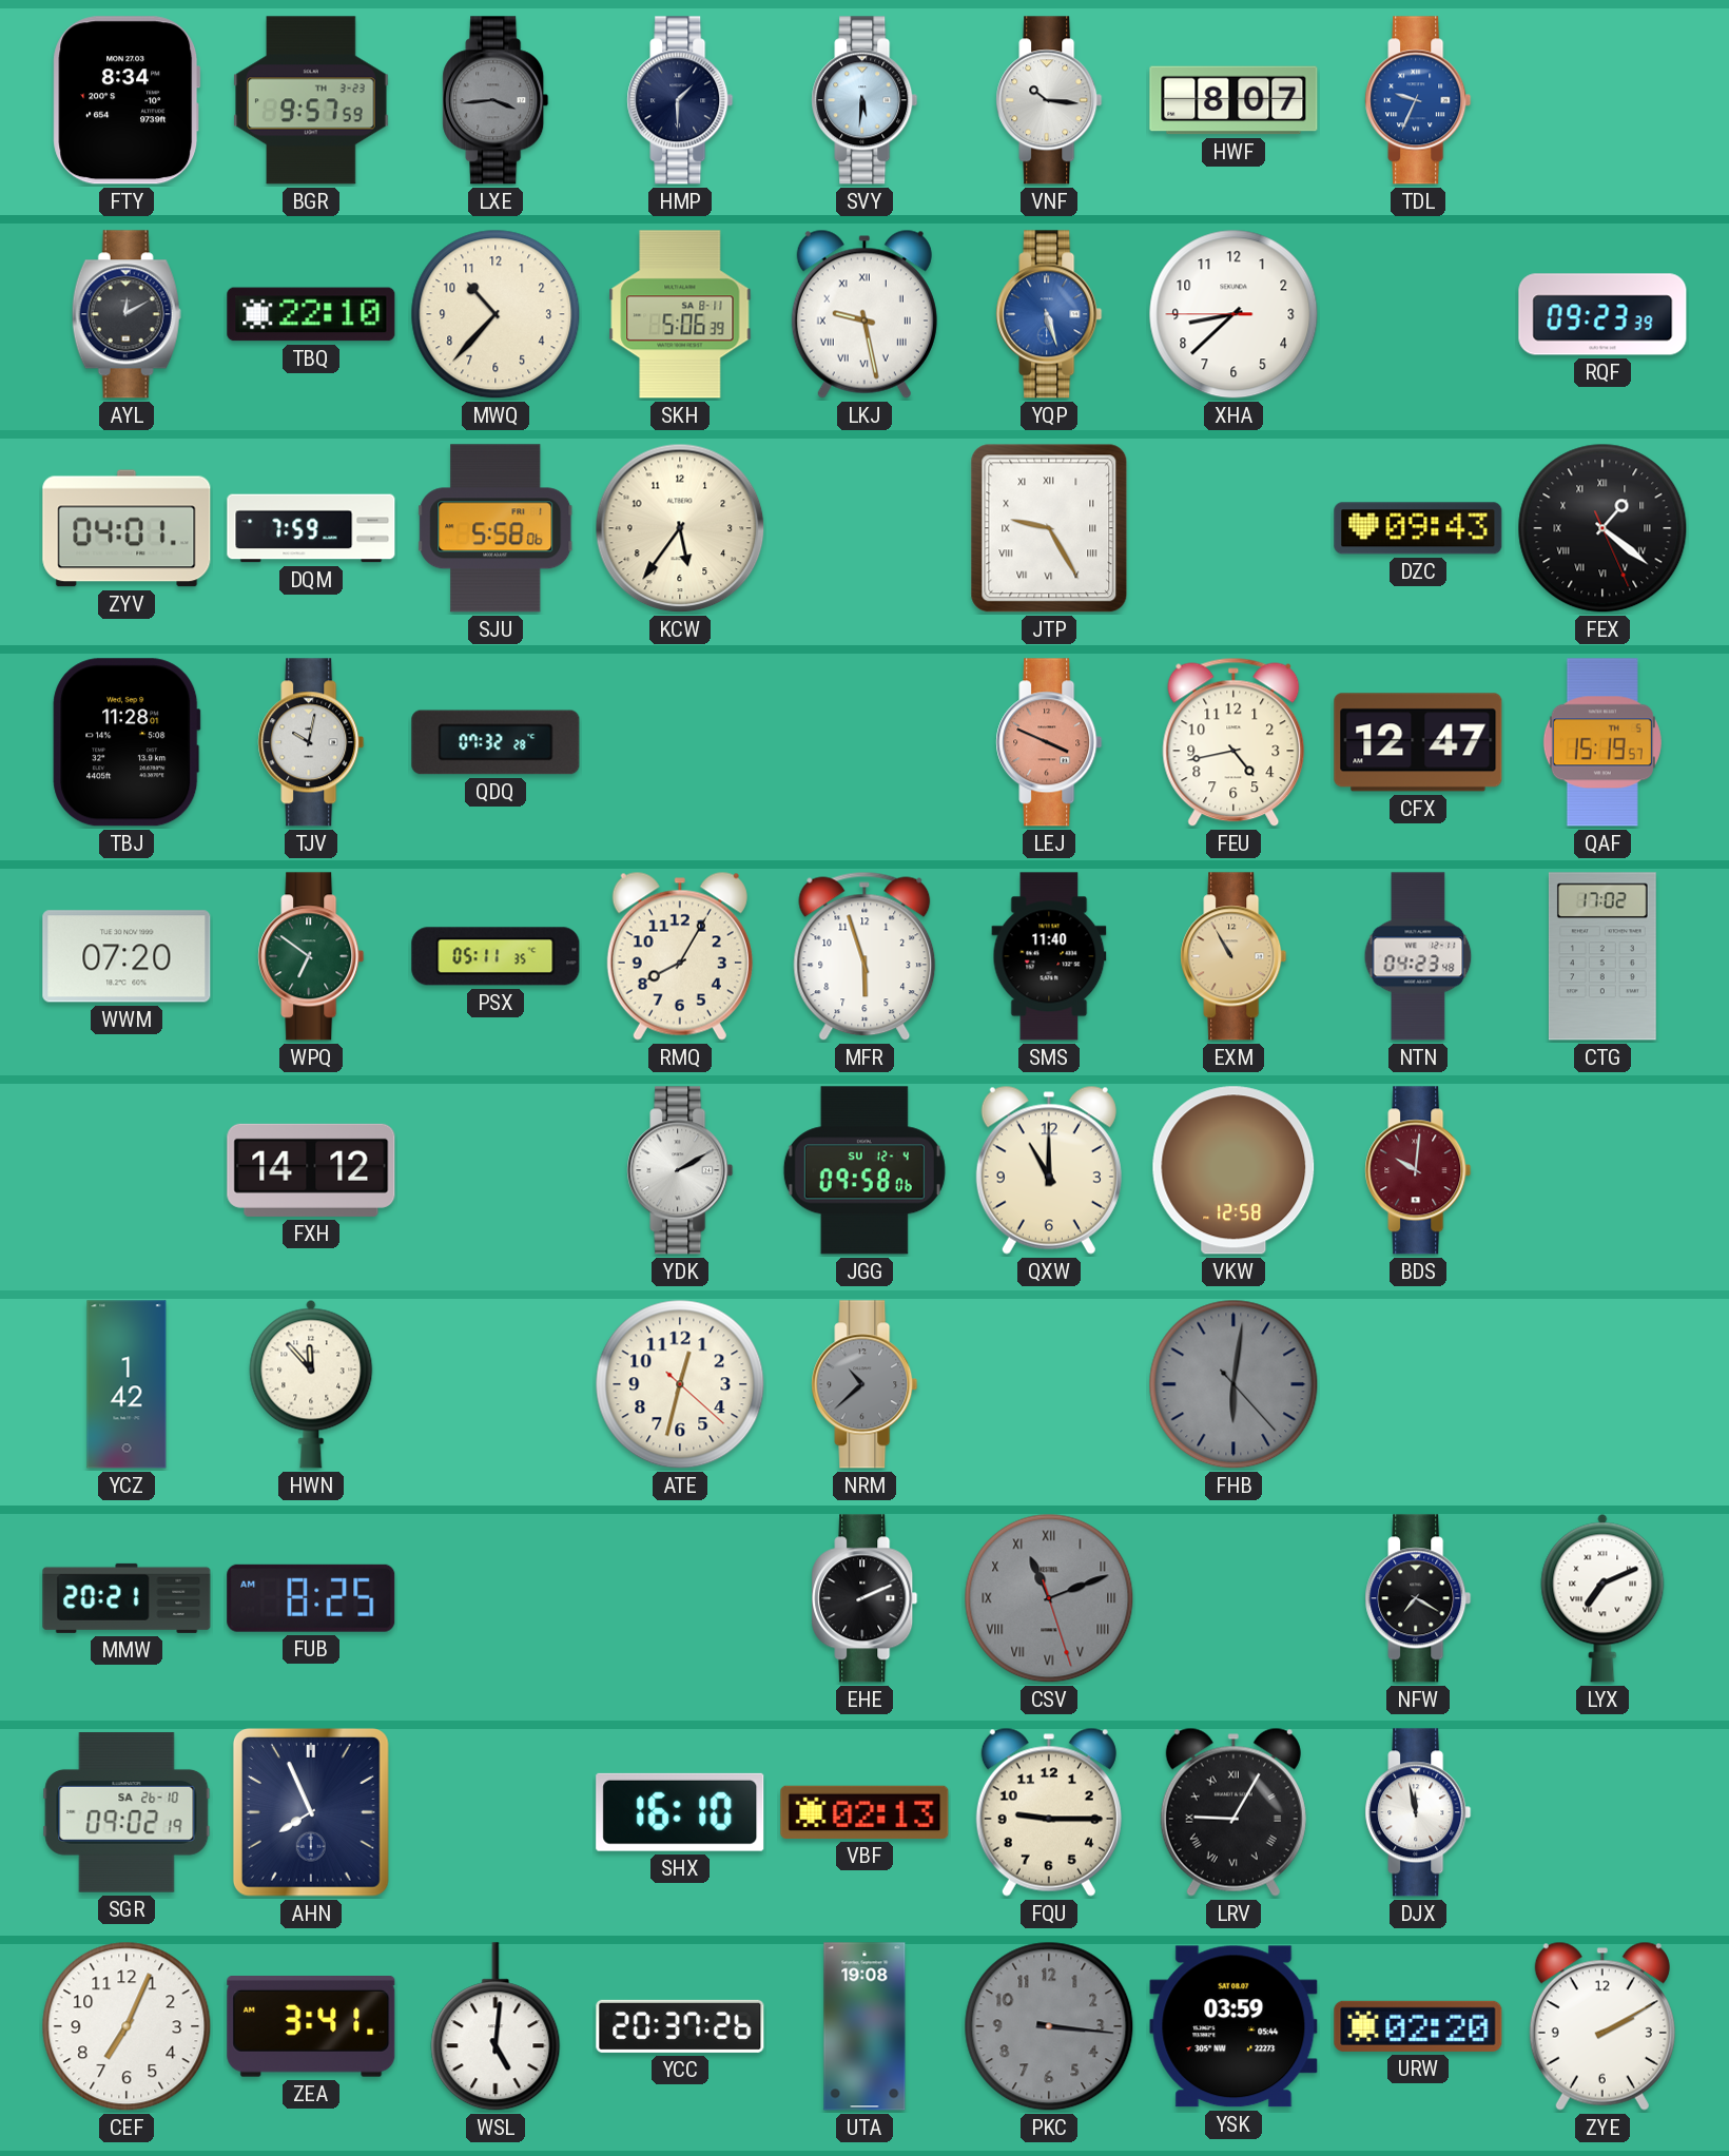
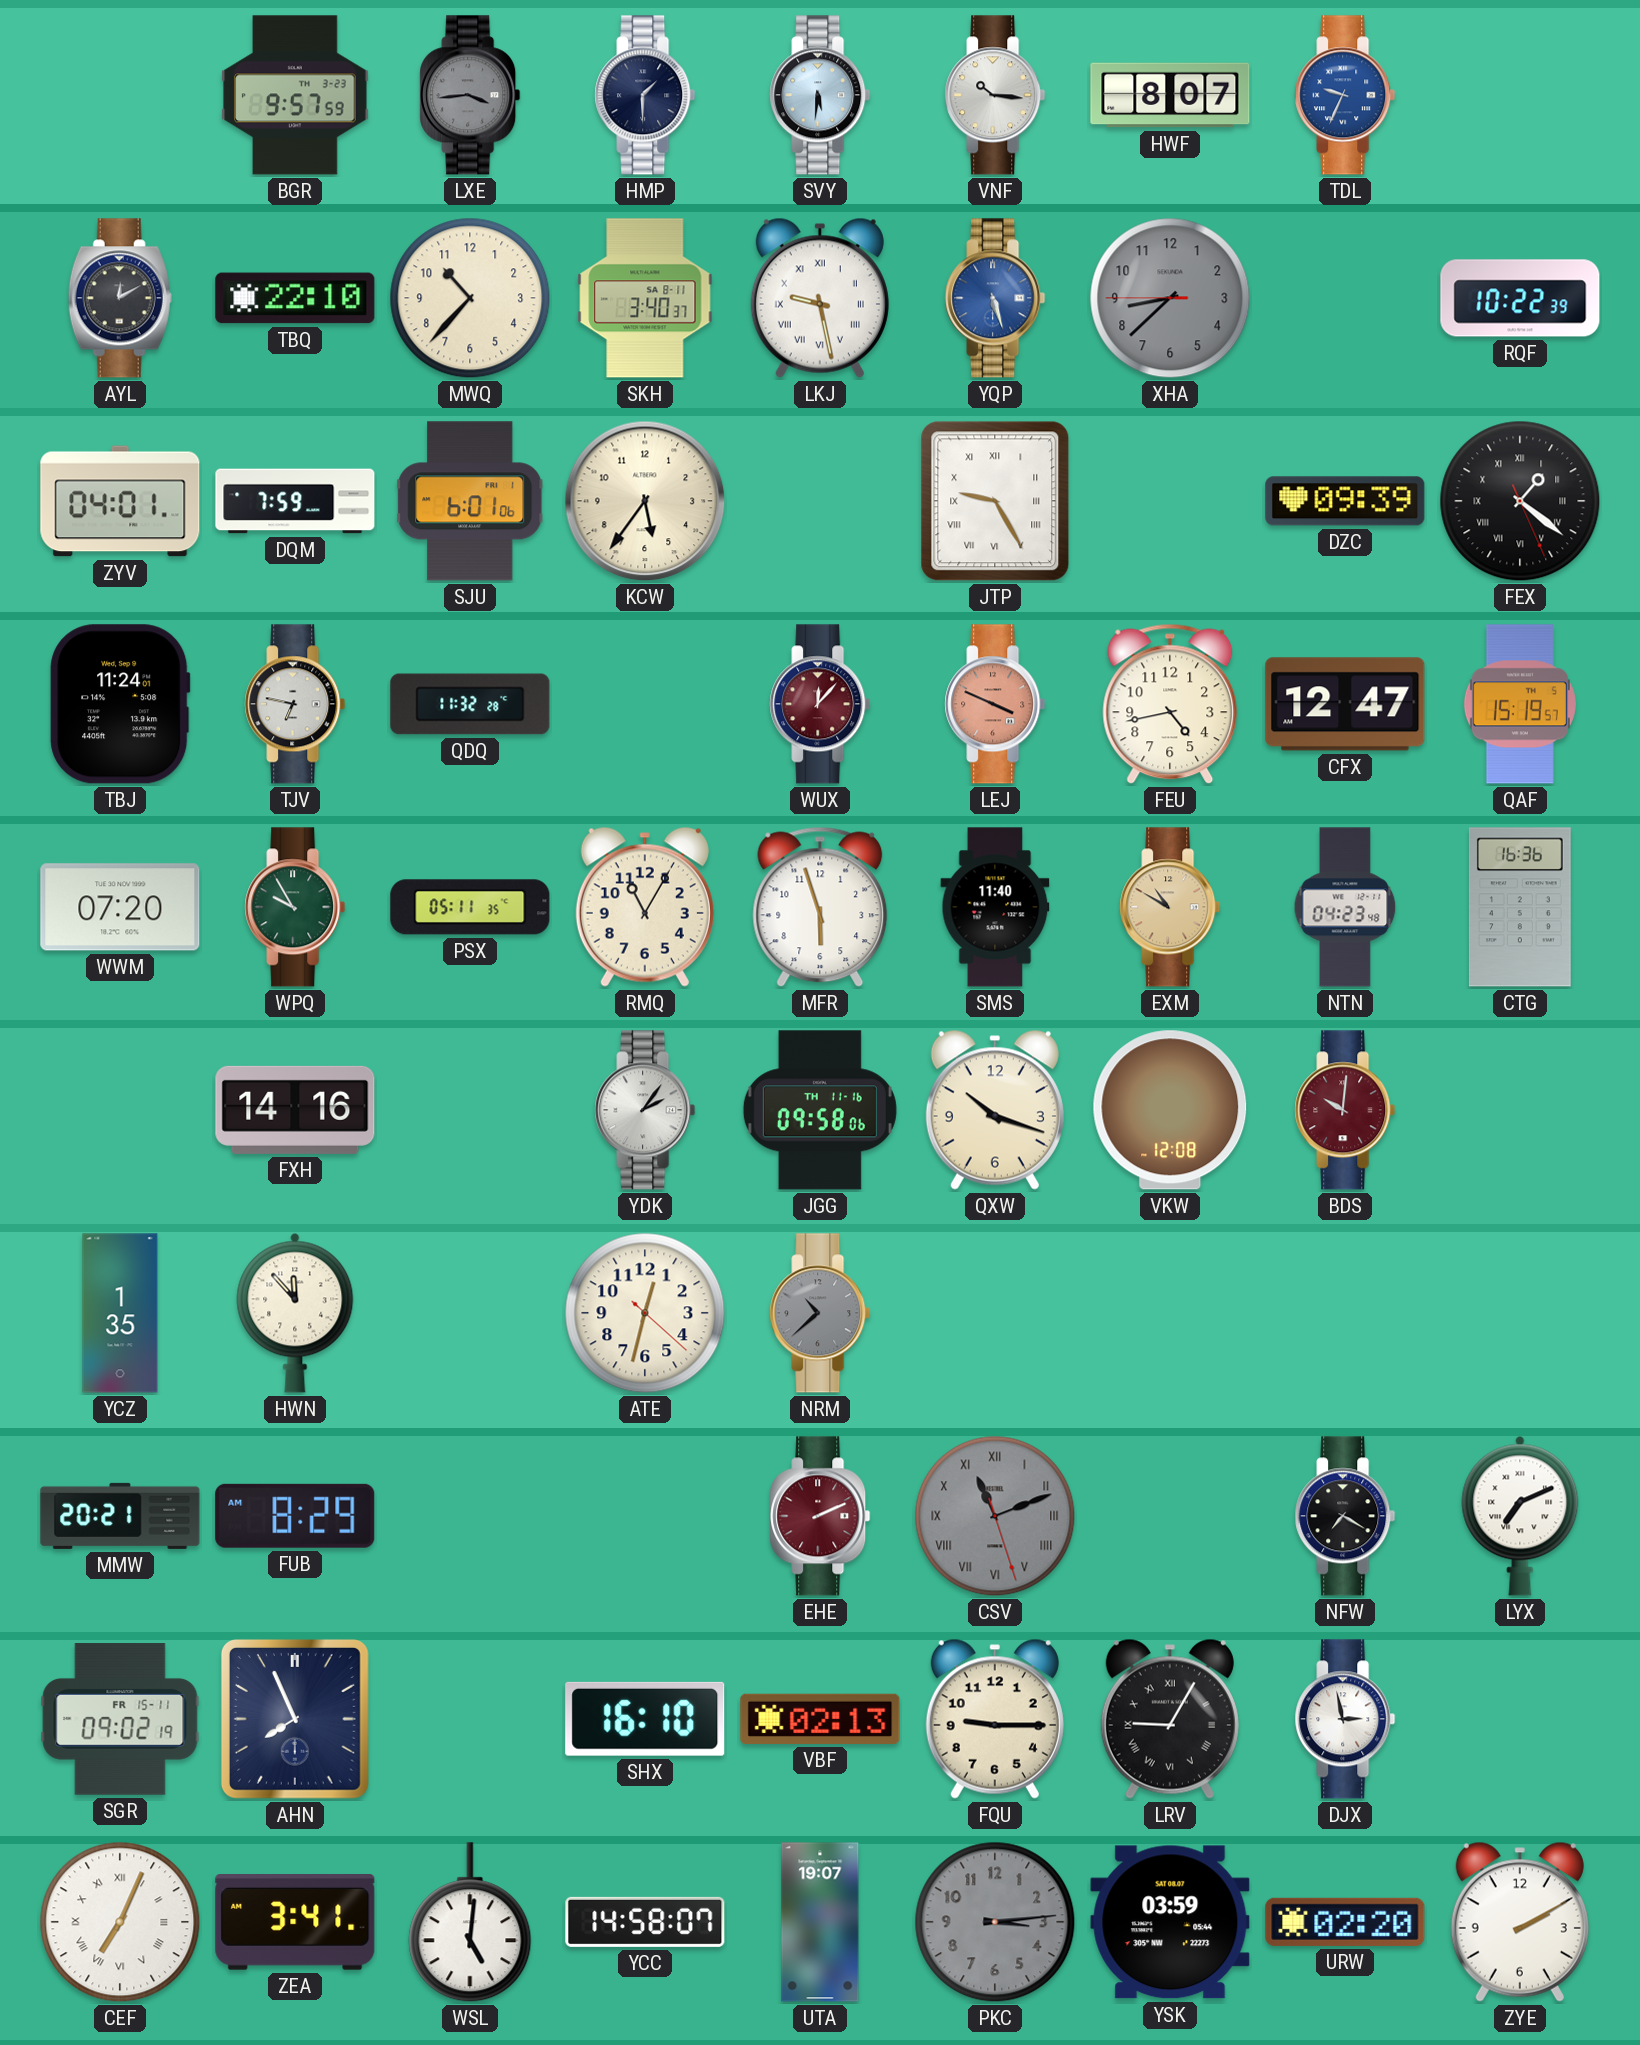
FTY: 8:34 -> none (127, 100)
SKH: 5:06 -> 3:40 (645, 298)
XHA dial: white -> grey (1170, 298)
RQF: 09:23 -> 10:22 (1520, 298)
SJU: 5:58 -> 6:01 (471, 501)
DZC: 09:43 -> 09:39 (1345, 501)
TBJ: 11:28 -> 11:24 (120, 704)
TJV: 10:02 -> 6:47 (295, 704)
QDQ: 07:32 -> 11:32 (470, 704)
WUX: none -> 12:07 (820, 704)
WPQ: 6:51 -> 9:55 (295, 907)
RMQ: 8:05 -> 11:05 (645, 907)
EXM: 10:55 -> 10:50 (1170, 907)
CTG: 17:02 -> 16:36 (1520, 907)
FXH: 14:12 -> 14:16 (295, 1110)
YDK: 2:10 -> 2:06 (645, 1110)
JGG date: SU 12-4 -> TH 11-16 (820, 1110)
QXW: 11:00 -> 10:18 (995, 1110)
VKW: 12:58 -> 12:08 (1170, 1110)
YCZ: 1:42 -> 1:35 (120, 1313)
FHB: 6:01 -> none (1233, 1384)
FUB: 8:25 -> 8:29 (295, 1516)
EHE dial: black -> burgundy (820, 1516)
SGR date: SA 26-10 -> FR 15-11 (120, 1719)
DJX: 11:58 -> 2:58 (1345, 1719)
CEF numerals: Arabic -> Roman (120, 1922)
YCC: 20:37 -> 14:58 (645, 1922)
UTA: 19:08 -> 19:07 (820, 1922)
PKC: 3:16 -> 3:14 (995, 1922)
